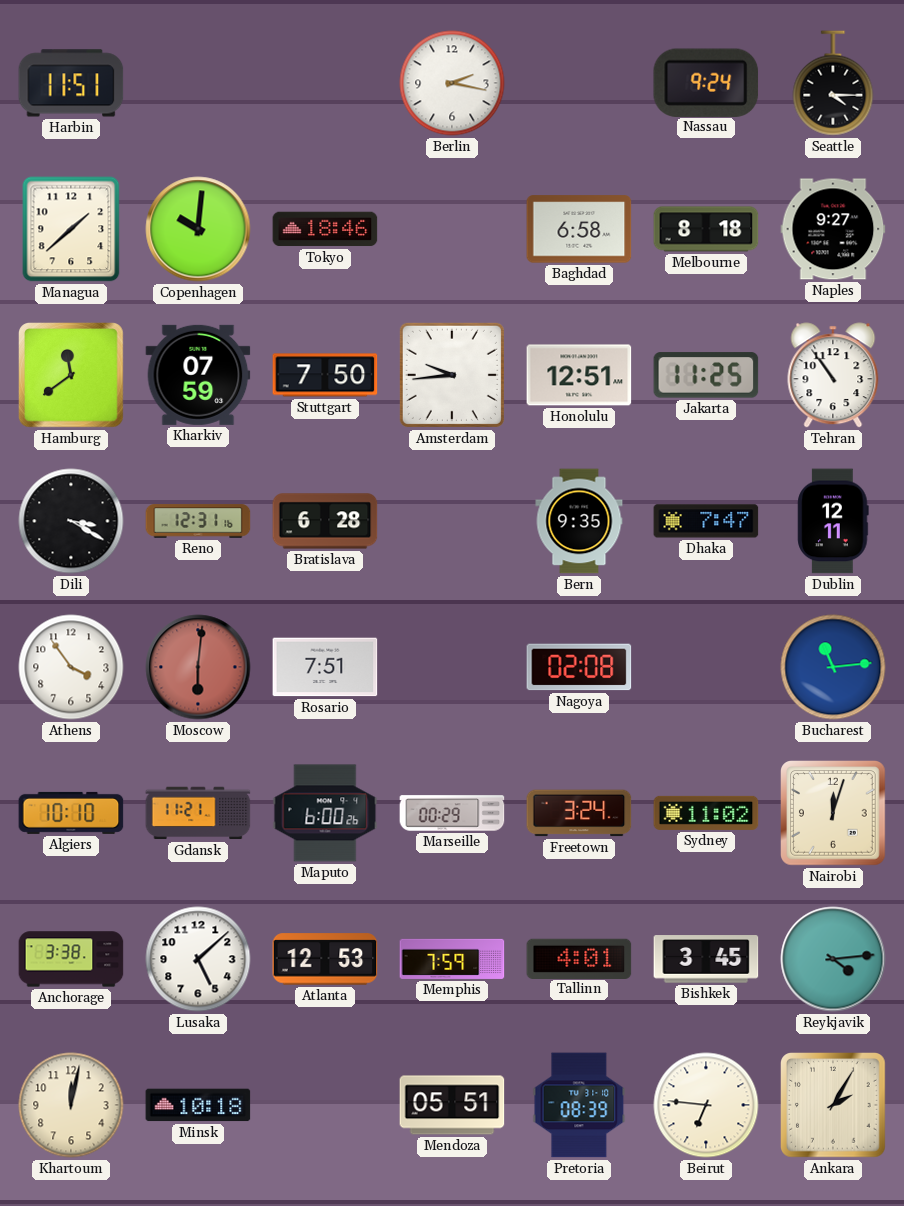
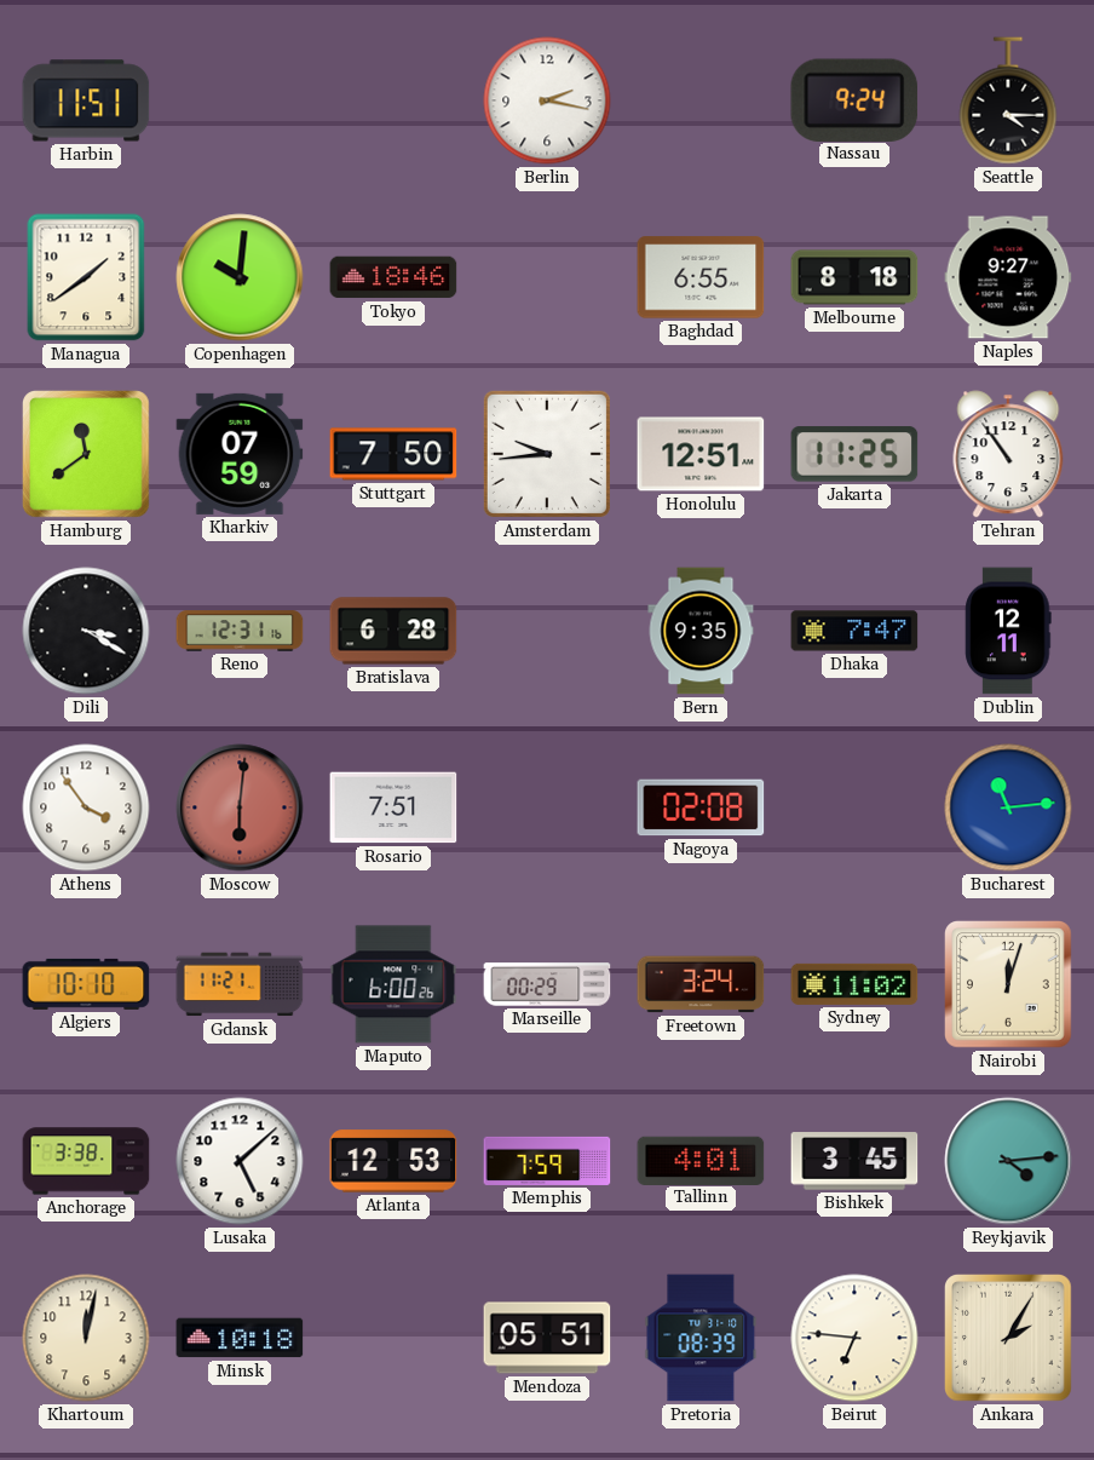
Managua: 1:38 -> 1:39 (86, 277)
Baghdad: 6:58 -> 6:55 (701, 277)
